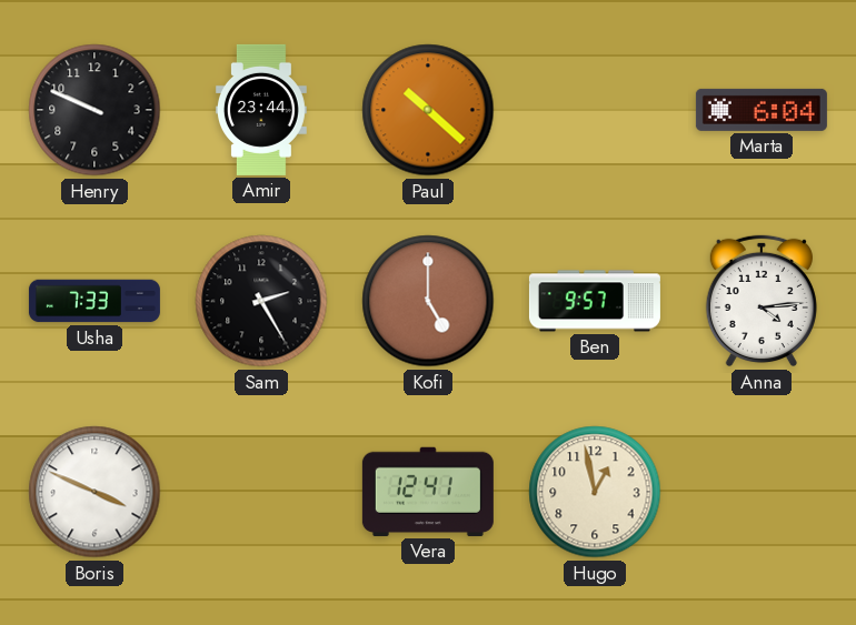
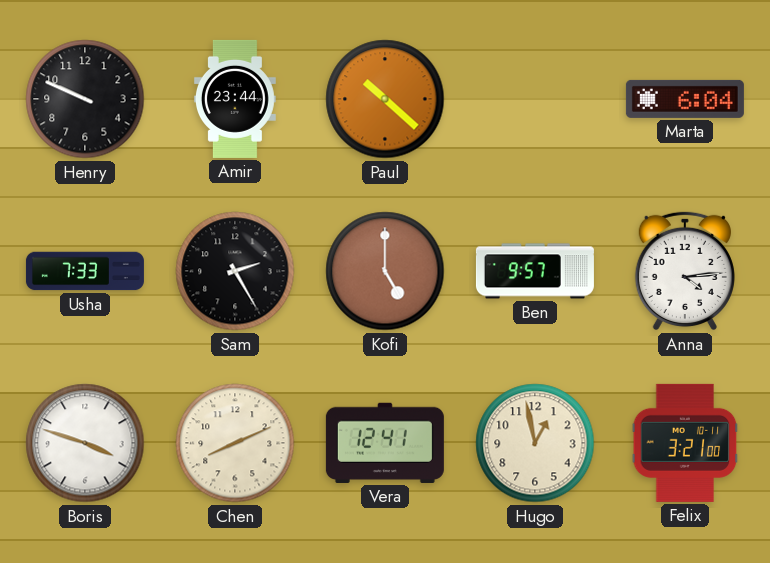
Boris: 3:49 -> 3:48 (85, 443)
Chen: none -> 8:11 (235, 443)
Felix: none -> 3:21 (685, 443)
